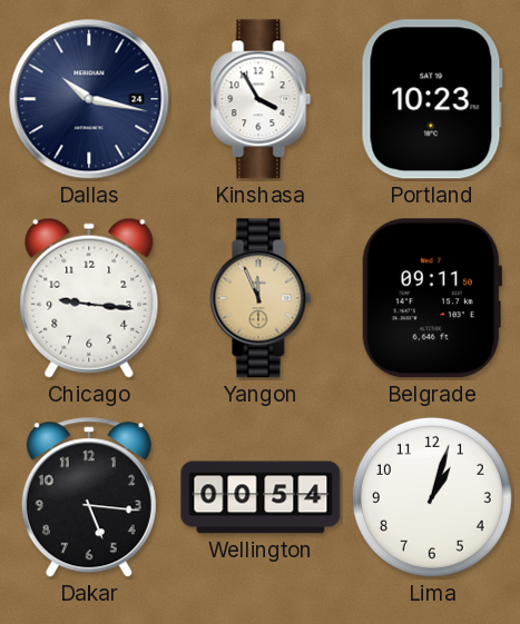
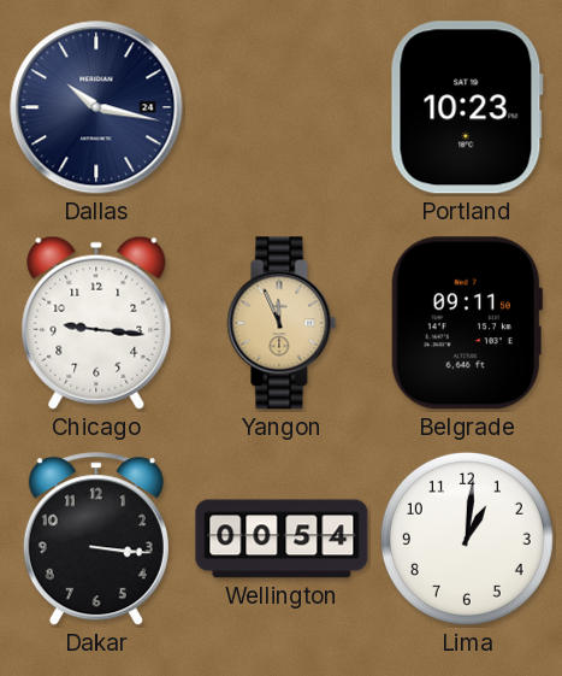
Kinshasa: 3:55 -> none (261, 99)
Dakar: 5:16 -> 3:16 (96, 540)
Lima: 1:03 -> 1:01 (467, 539)
